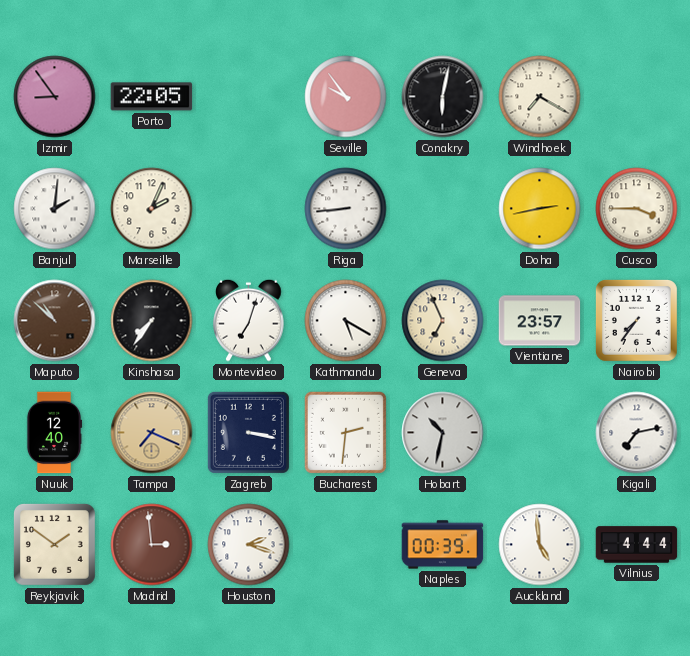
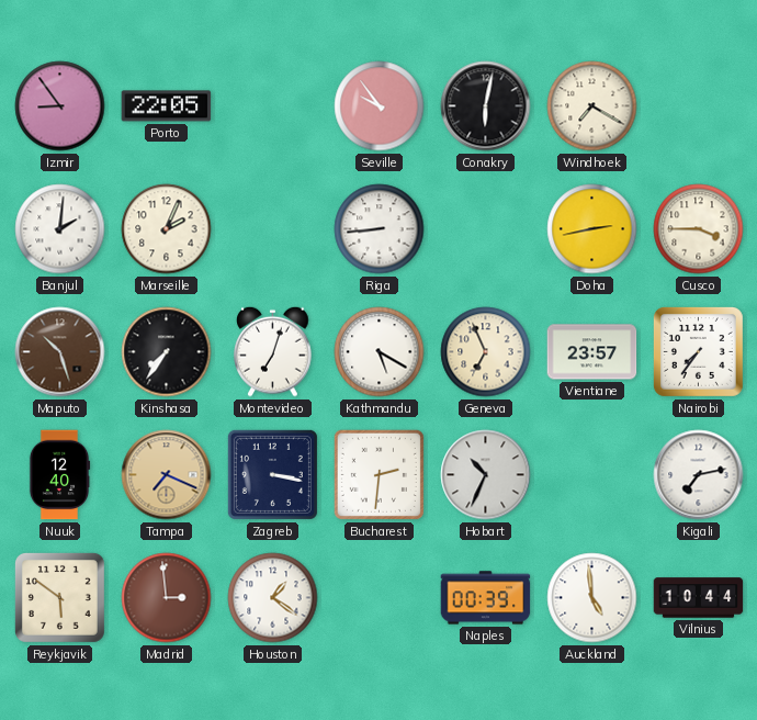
Maputo: 10:52 -> 10:27 (60, 352)
Hobart: 10:32 -> 10:34 (486, 475)
Reykjavik: 1:51 -> 5:51 (59, 597)
Houston: 2:18 -> 1:21 (273, 598)
Vilnius: 4:44 -> 10:44 (699, 598)
